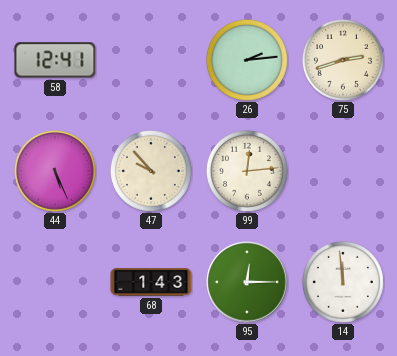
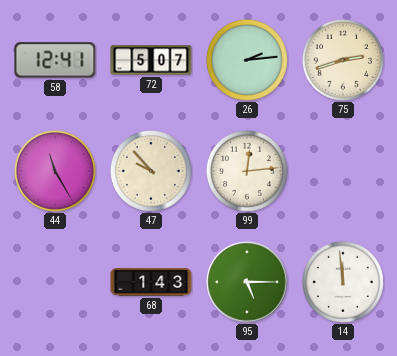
72: none -> 5:07 (151, 60)
44: 5:26 -> 11:25 (55, 171)
95: 12:15 -> 5:15 (247, 282)
